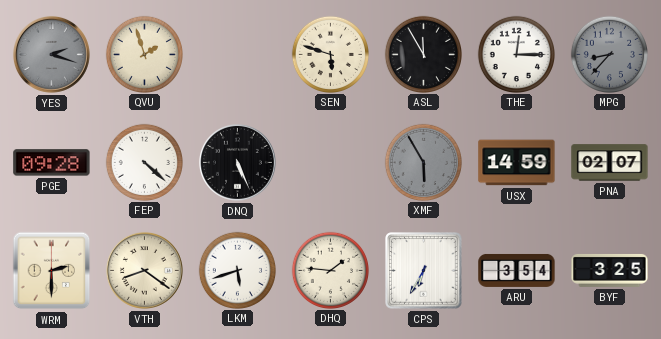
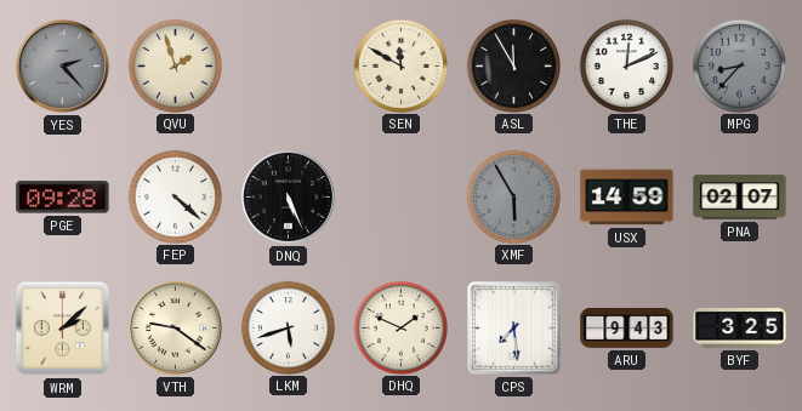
YES: 2:18 -> 2:23 (62, 65)
SEN: 5:48 -> 11:50 (400, 65)
THE: 12:15 -> 12:11 (626, 65)
WRM: 2:30 -> 2:08 (63, 329)
VTH: 8:21 -> 9:21 (175, 327)
DHQ: 1:46 -> 1:49 (400, 327)
CPS: 6:35 -> 7:29 (514, 329)
ARU: 3:54 -> 9:43 (627, 327)
